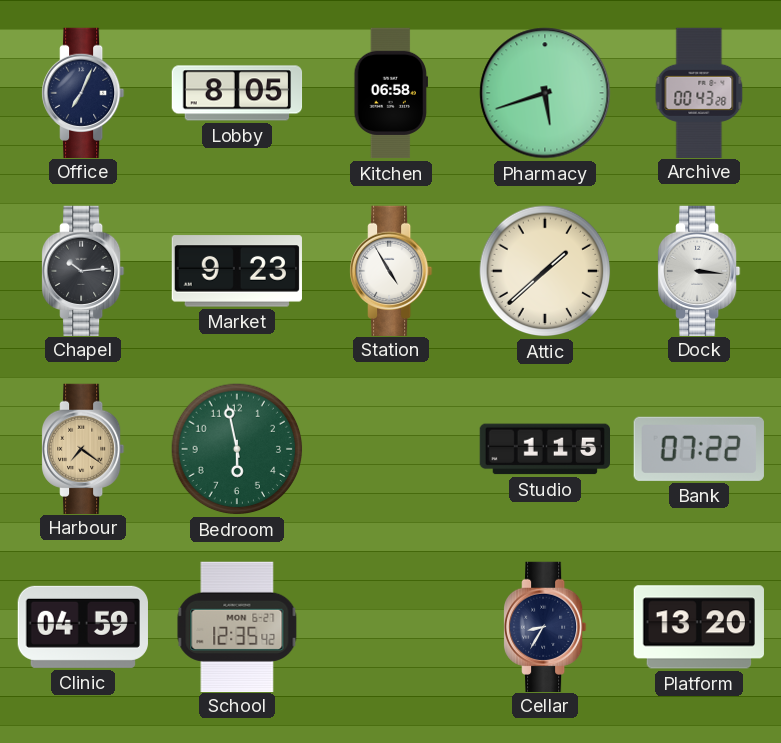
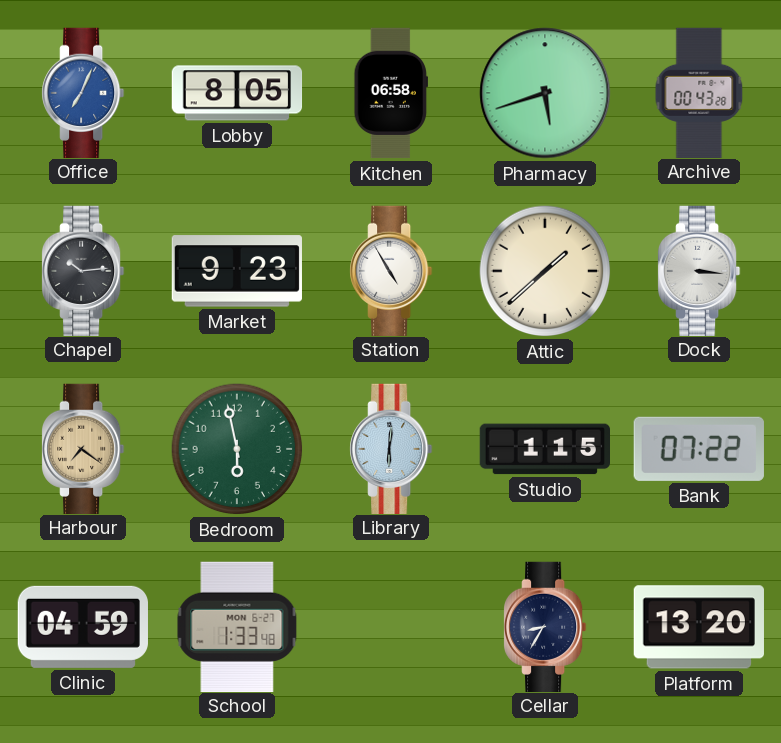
Office dial: navy -> blue (84, 92)
Library: none -> 6:01 (392, 448)
School: 12:35 -> 1:33 (237, 626)
